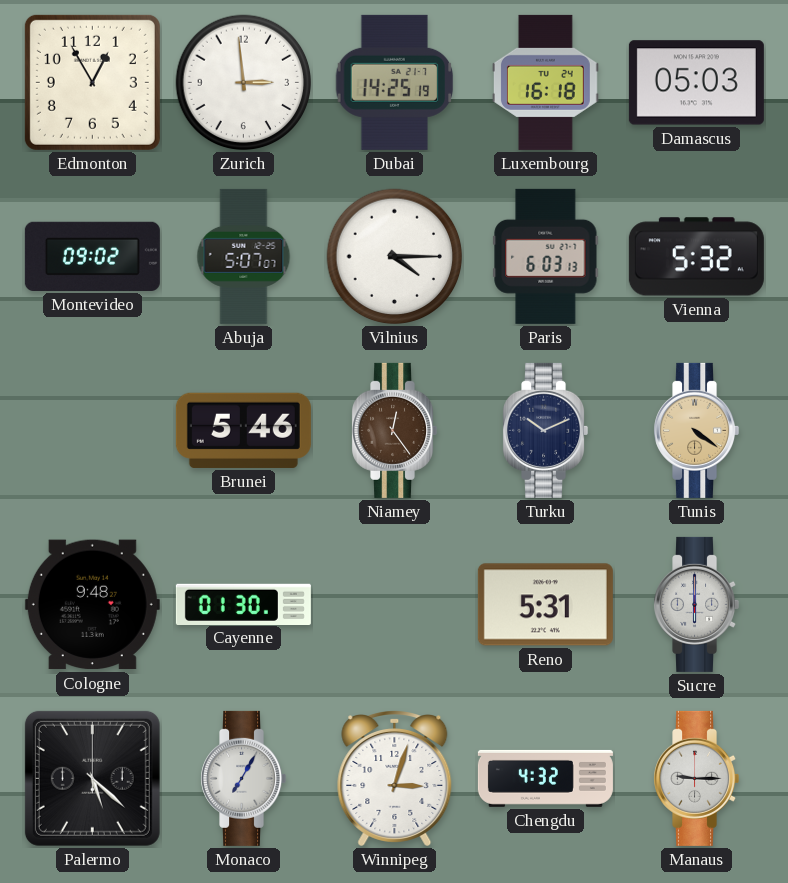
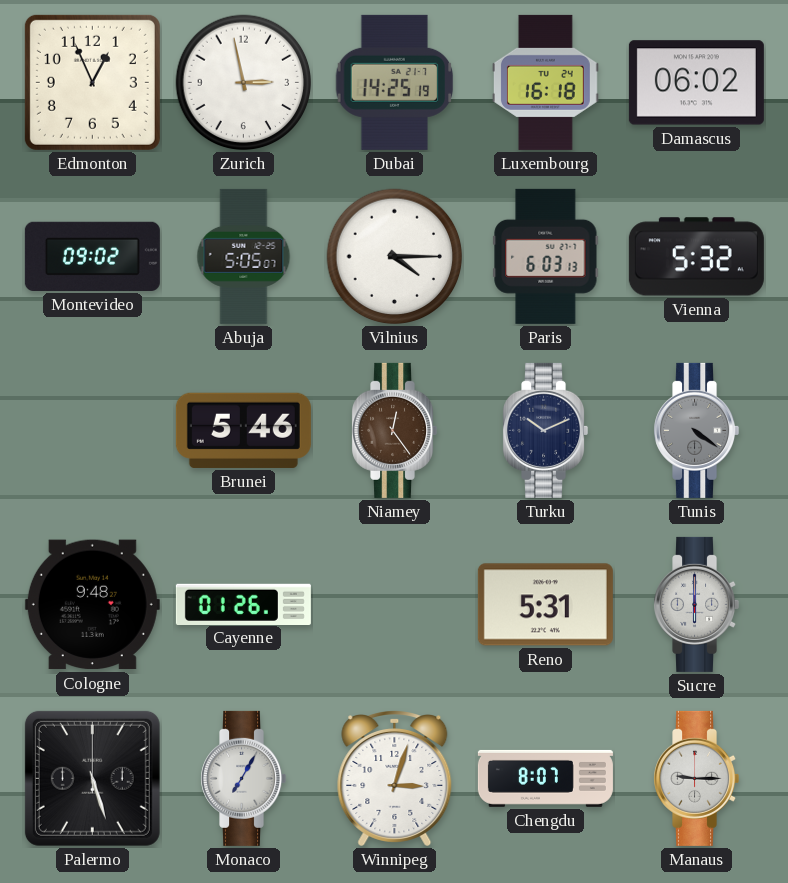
Edmonton: 12:55 -> 12:56 (92, 82)
Zurich: 2:59 -> 2:58 (244, 83)
Damascus: 05:03 -> 06:02 (696, 83)
Abuja: 5:07 -> 5:05 (244, 256)
Tunis dial: champagne -> grey (697, 430)
Cayenne: 01:30 -> 01:26 (243, 604)
Palermo: 5:22 -> 5:27 (92, 778)
Chengdu: 4:32 -> 8:07 (545, 778)
